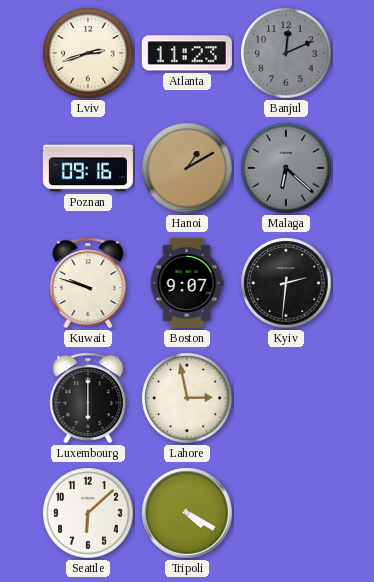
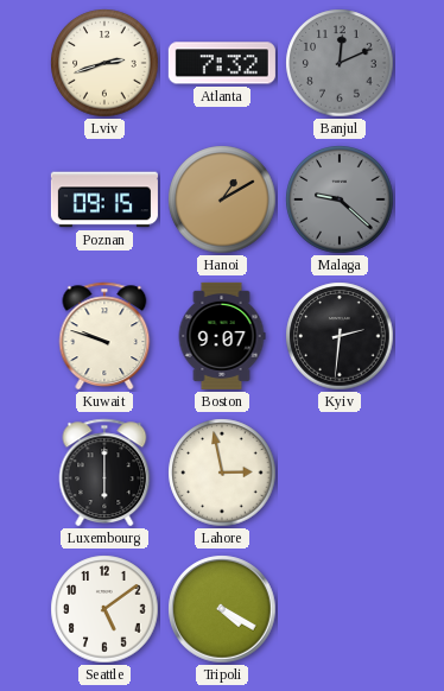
Atlanta: 11:23 -> 7:32 (222, 63)
Poznan: 09:16 -> 09:15 (104, 199)
Malaga: 6:22 -> 9:22 (340, 199)
Seattle: 6:08 -> 5:09 (104, 609)
